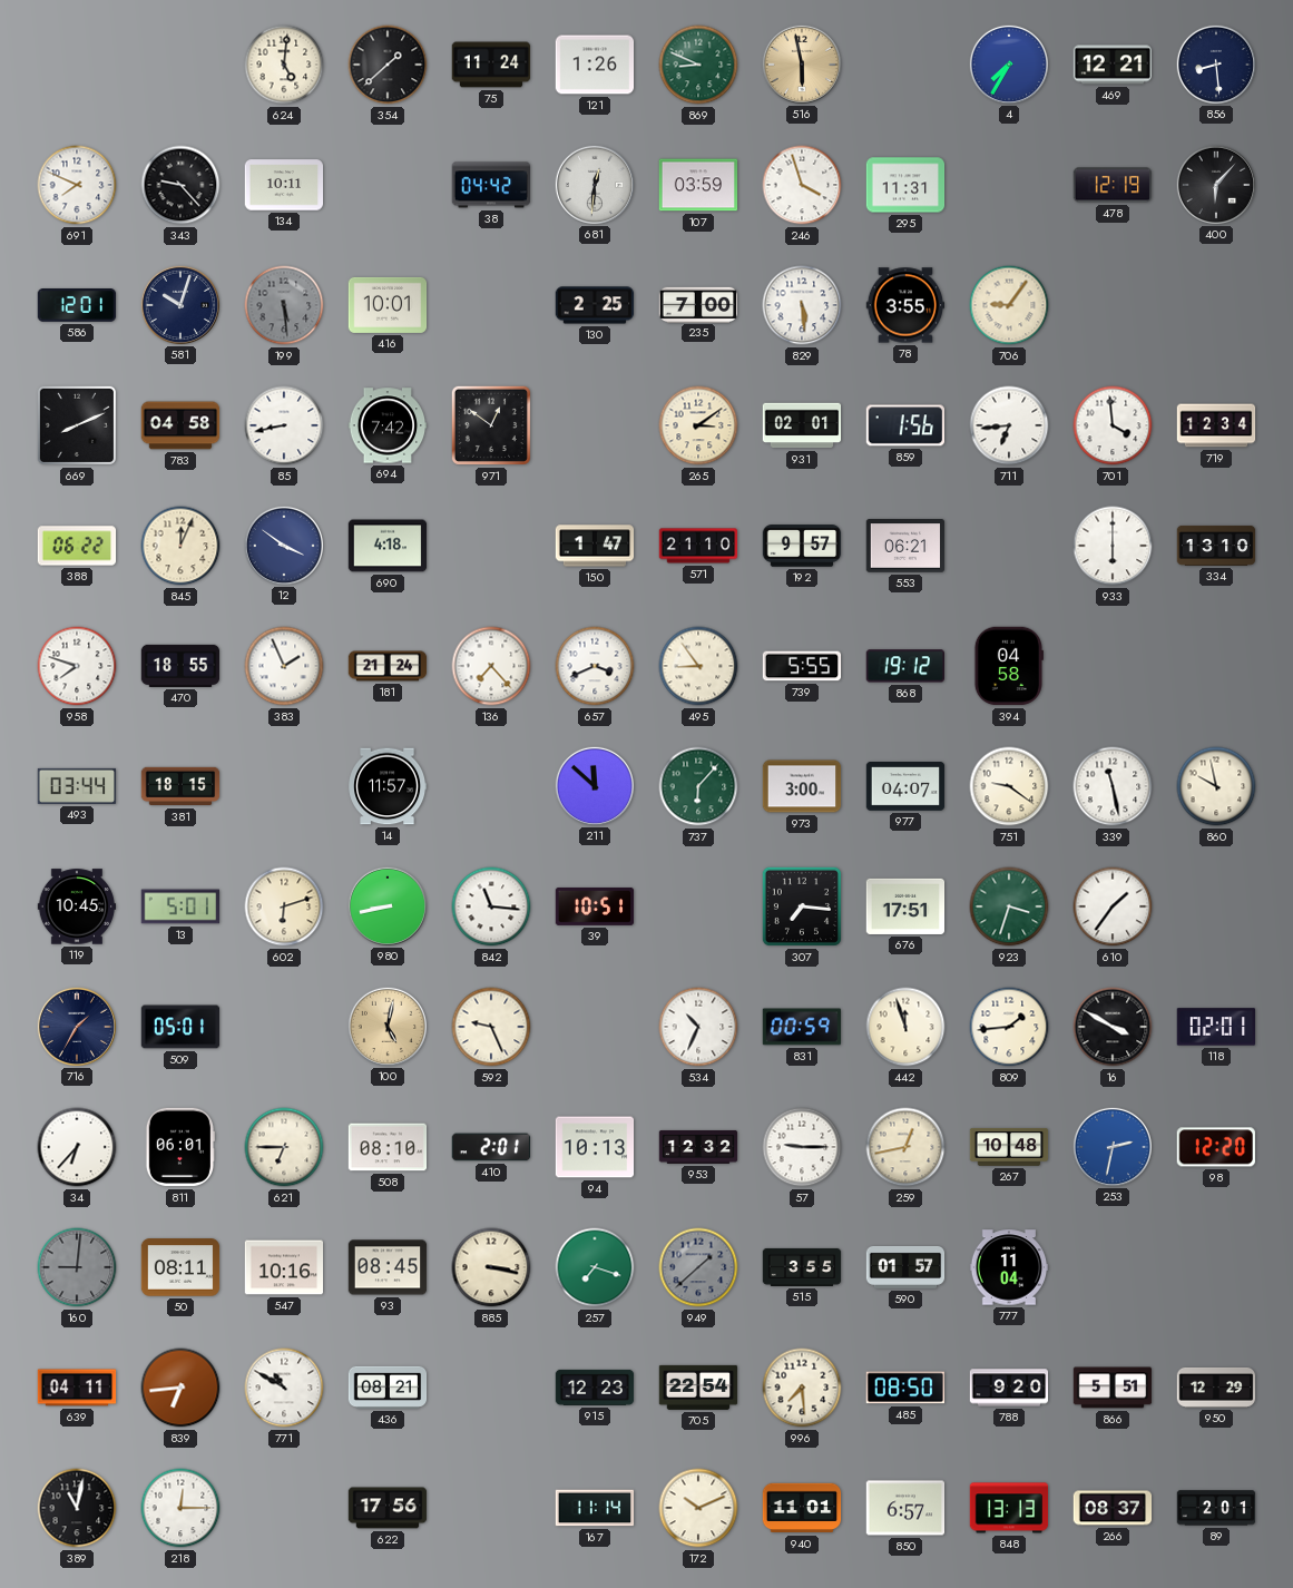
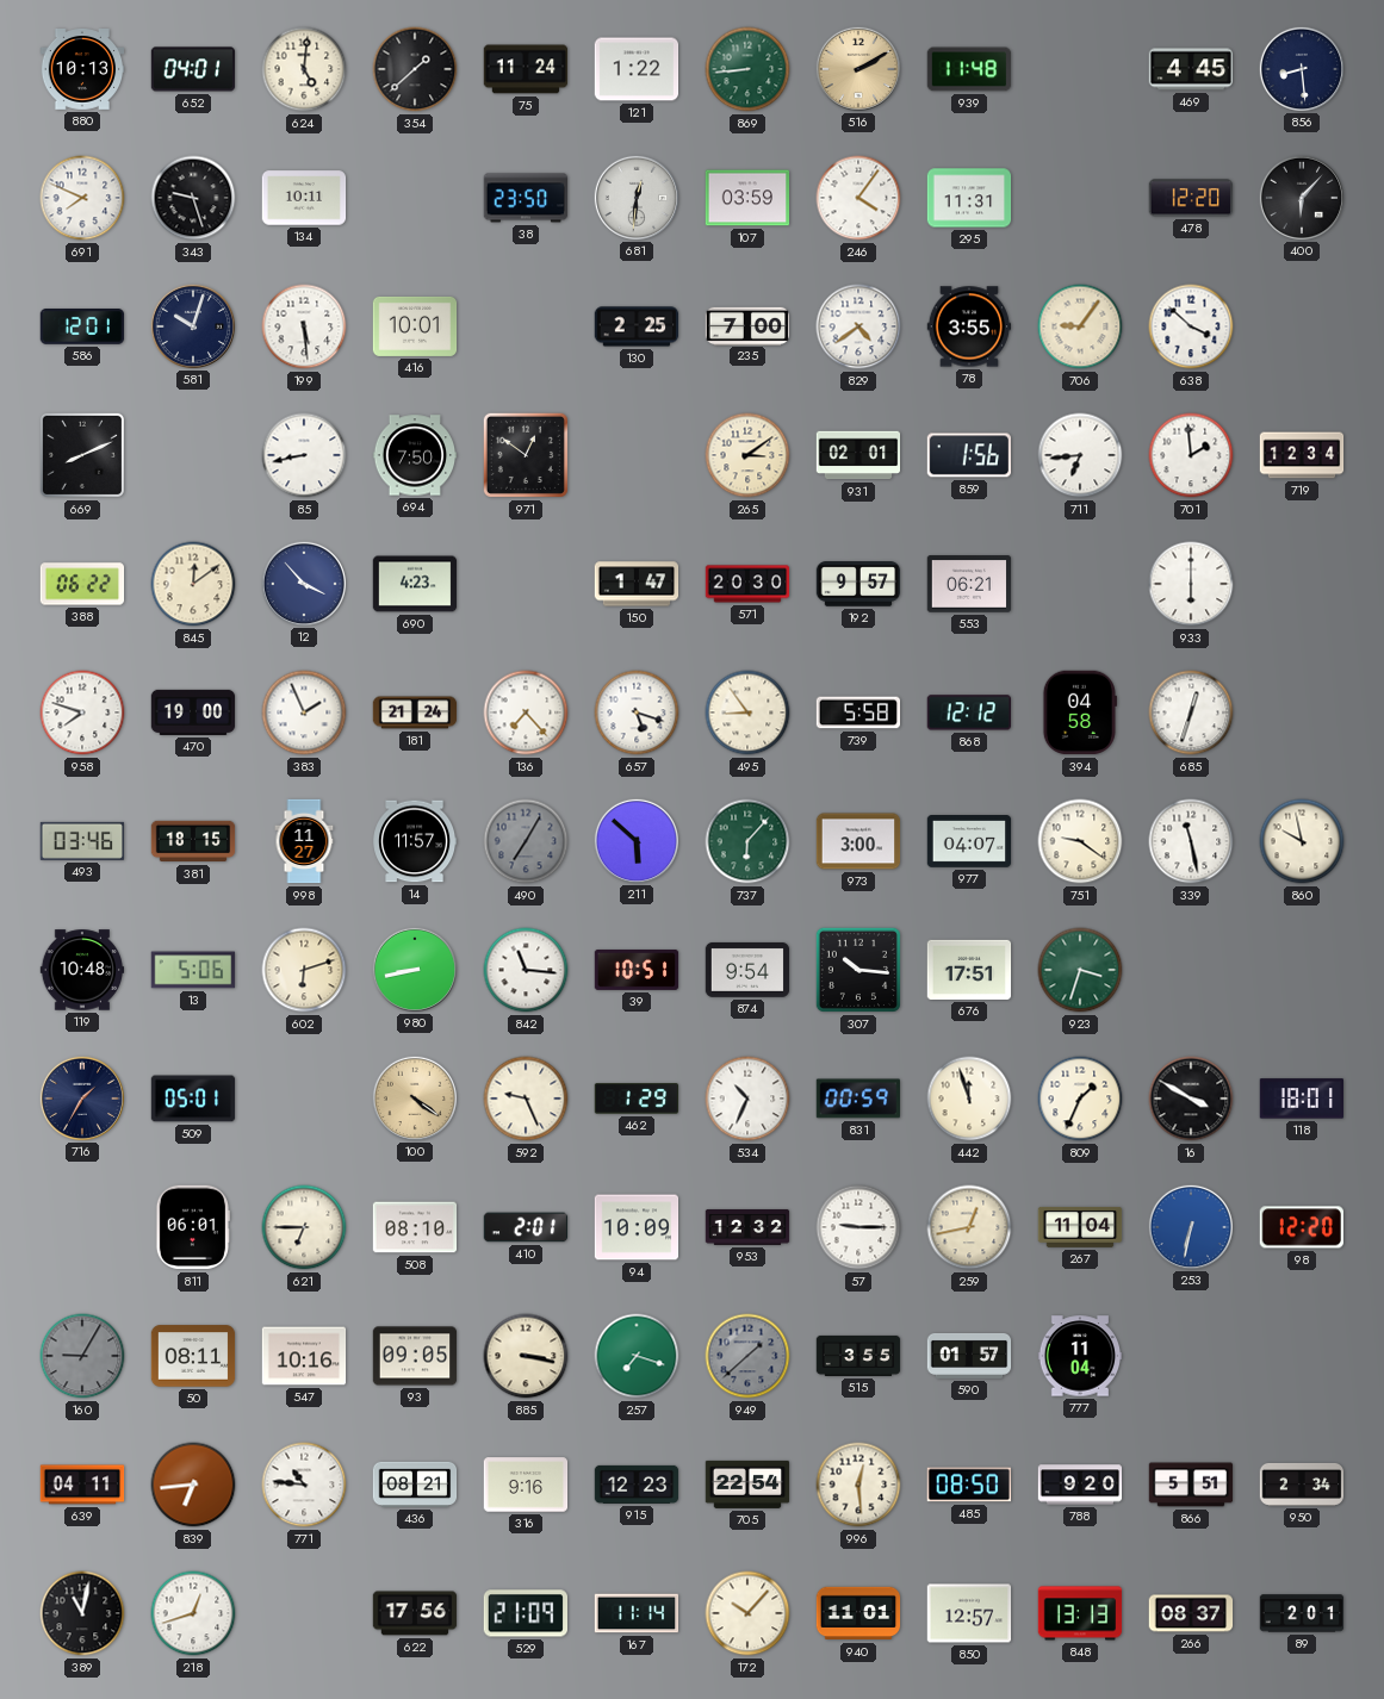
880: none -> 10:13 (82, 70)
652: none -> 04:01 (193, 69)
121: 1:26 -> 1:22 (637, 69)
869: 8:49 -> 8:44 (747, 69)
516: 5:58 -> 2:10 (857, 68)
939: none -> 11:48 (969, 69)
4: 7:35 -> none (1008, 63)
469: 12:21 -> 4:45 (1191, 69)
343: 9:23 -> 9:27 (193, 198)
38: 04:42 -> 23:50 (526, 198)
246: 3:57 -> 4:06 (858, 198)
478: 12:19 -> 12:20 (1190, 198)
199 dial: grey -> white (304, 326)
829: 5:29 -> 4:39 (858, 326)
638: none -> 3:52 (1191, 326)
783: 04:58 -> none (180, 425)
694: 7:42 -> 7:50 (415, 455)
701: 3:59 -> 1:59 (1191, 455)
845: 12:04 -> 12:09 (193, 584)
12: 3:51 -> 3:53 (303, 583)
690: 4:18 -> 4:23 (415, 584)
571: 21:10 -> 20:30 (747, 584)
334: 13:10 -> none (1216, 546)
470: 18:55 -> 19:00 (193, 712)
657: 3:41 -> 5:18 (637, 712)
739: 5:55 -> 5:58 (858, 712)
868: 19:12 -> 12:12 (968, 712)
685: none -> 12:33 (1191, 712)
493: 03:44 -> 03:46 (82, 841)
998: none -> 11:27 (304, 841)
490: none -> 7:05 (526, 841)
211: 11:52 -> 5:52 (635, 840)
119: 10:45 -> 10:48 (82, 970)
13: 5:01 -> 5:06 (193, 970)
874: none -> 9:54 (747, 970)
307: 7:16 -> 10:16 (858, 970)
610: 1:36 -> none (1113, 906)
100: 5:02 -> 4:21 (414, 1097)
462: none -> 1:29 (635, 1099)
809: 1:44 -> 1:34 (1080, 1099)
118: 02:01 -> 18:01 (1301, 1099)
34: 6:37 -> none (77, 1147)
94: 10:13 -> 10:09 (637, 1227)
267: 10:48 -> 11:04 (1080, 1227)
253: 2:32 -> 6:32 (1190, 1226)
160: 9:01 -> 9:05 (82, 1356)
93: 08:45 -> 09:05 (415, 1356)
771: 10:50 -> 10:46 (304, 1485)
316: none -> 9:16 (526, 1485)
996: 7:29 -> 12:29 (858, 1485)
950: 12:29 -> 2:34 (1302, 1485)
218: 12:15 -> 12:42 (193, 1613)
529: none -> 21:09 (525, 1613)
172: 10:11 -> 10:07 (747, 1613)
850: 6:57 -> 12:57 (969, 1613)
